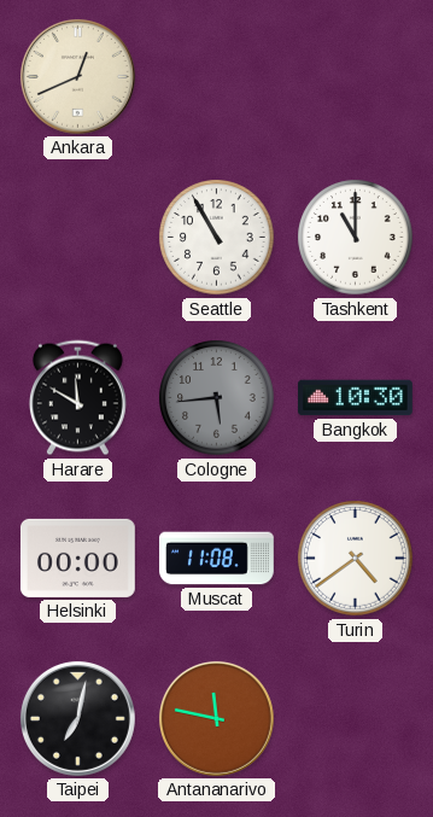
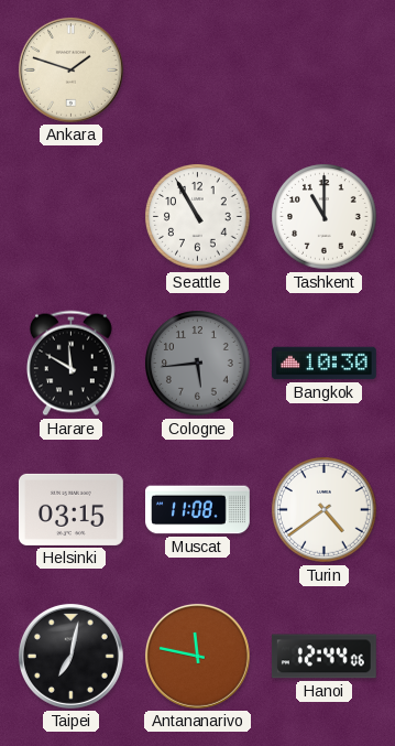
Ankara: 12:41 -> 1:48 (70, 69)
Helsinki: 00:00 -> 03:15 (70, 509)
Hanoi: none -> 12:44 (323, 657)
